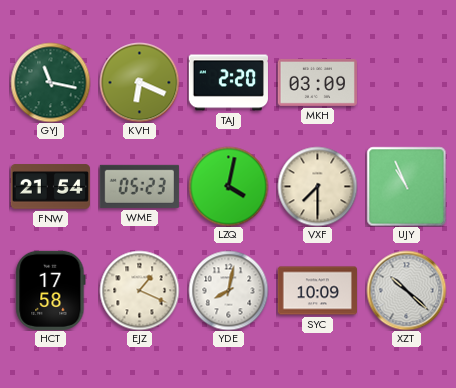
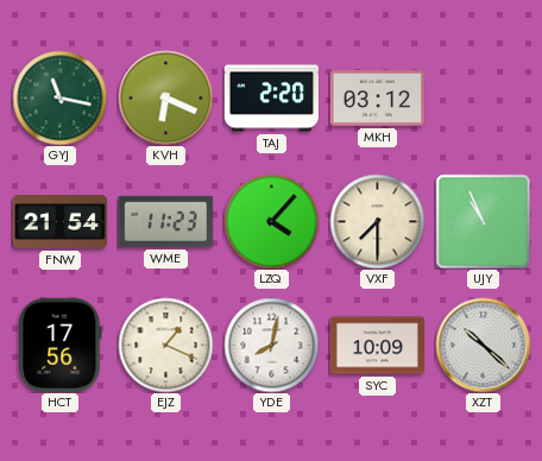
MKH: 03:09 -> 03:12 (377, 97)
WME: 05:23 -> 11:23 (165, 221)
LZQ: 4:02 -> 4:07 (271, 221)
HCT: 17:58 -> 17:56 (61, 345)
